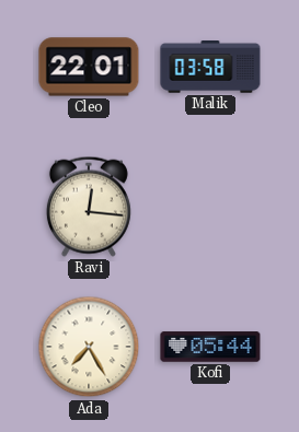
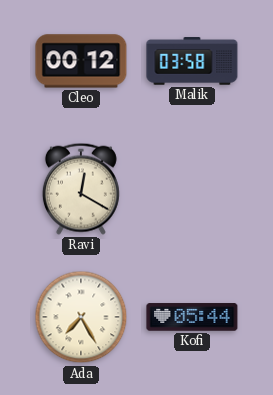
Cleo: 22:01 -> 00:12 (81, 61)
Ravi: 12:16 -> 12:20 (81, 189)
